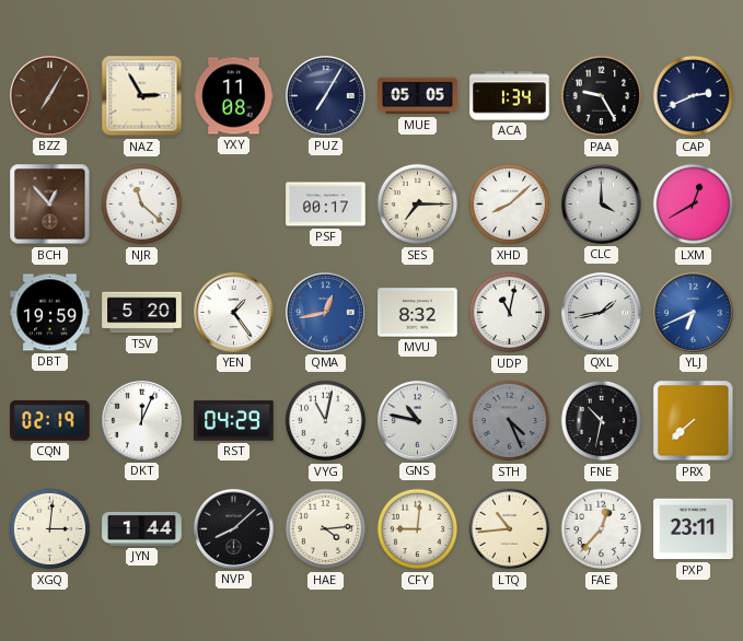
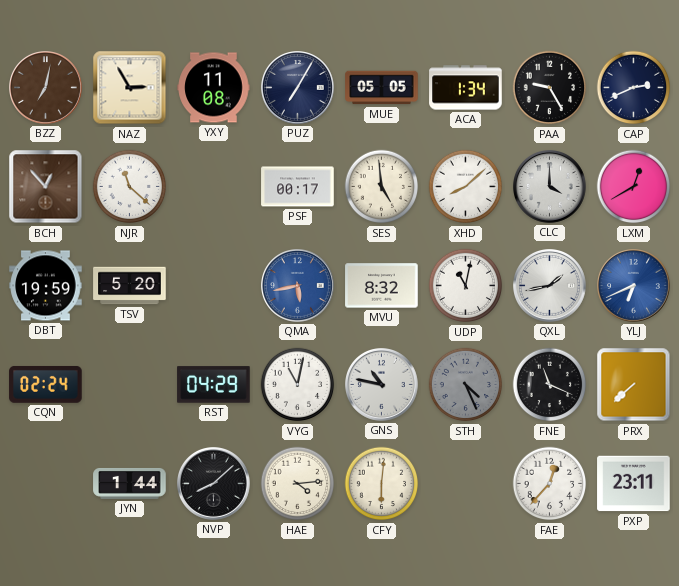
BZZ: 7:05 -> 7:02 (46, 88)
SES: 7:15 -> 4:59 (382, 187)
YEN: 1:24 -> none (234, 313)
QMA: 12:43 -> 5:43 (298, 286)
CQN: 02:19 -> 02:24 (46, 385)
DKT: 12:04 -> none (142, 421)
FNE: 10:32 -> 11:19 (550, 385)
XGQ: 3:01 -> none (50, 529)
CFY: 9:01 -> 6:01 (382, 484)
LTQ: 10:44 -> none (510, 529)
